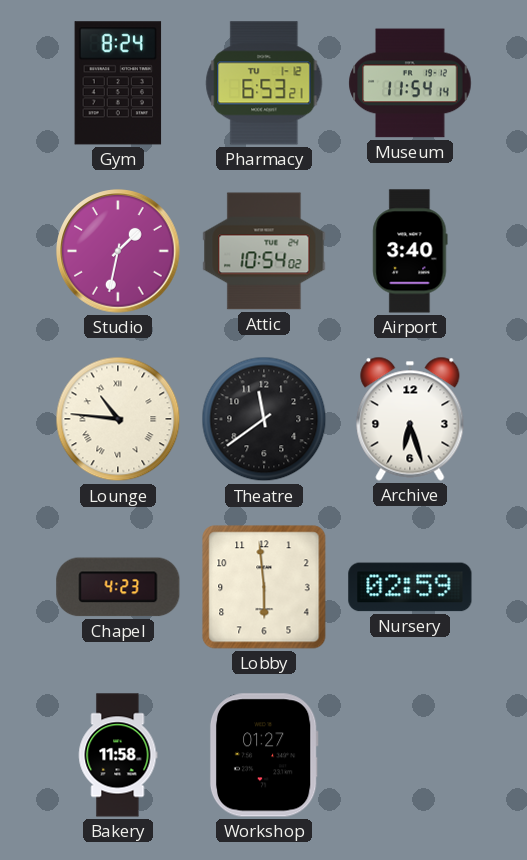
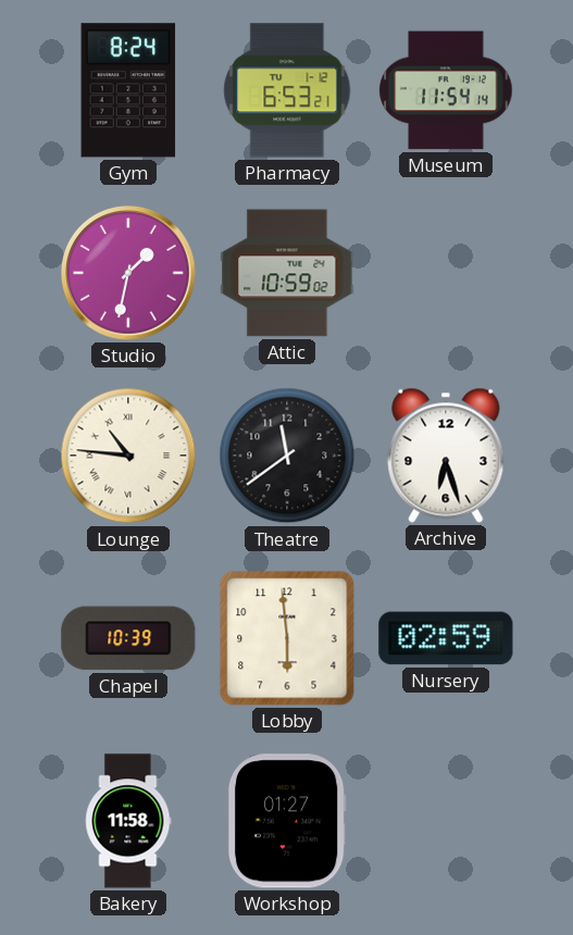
Attic: 10:54 -> 10:59 (287, 273)
Airport: 3:40 -> none (410, 251)
Chapel: 4:23 -> 10:39 (128, 638)
